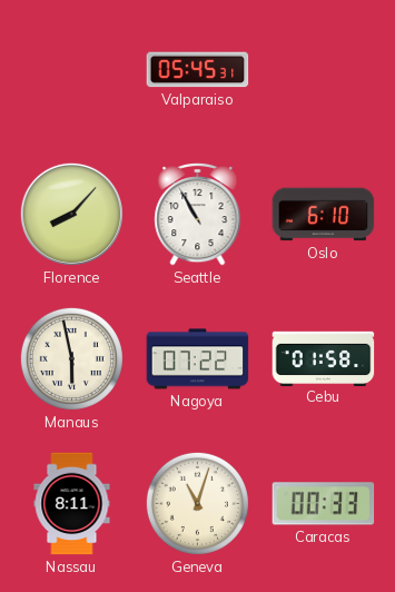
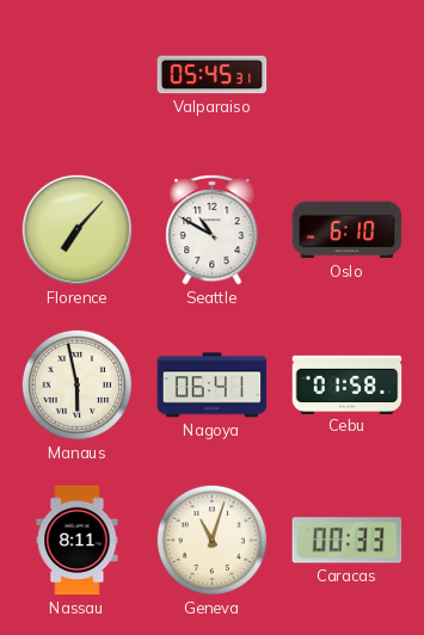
Florence: 8:07 -> 7:07 (76, 229)
Seattle: 10:55 -> 10:50 (213, 229)
Nagoya: 07:22 -> 06:41 (213, 386)
